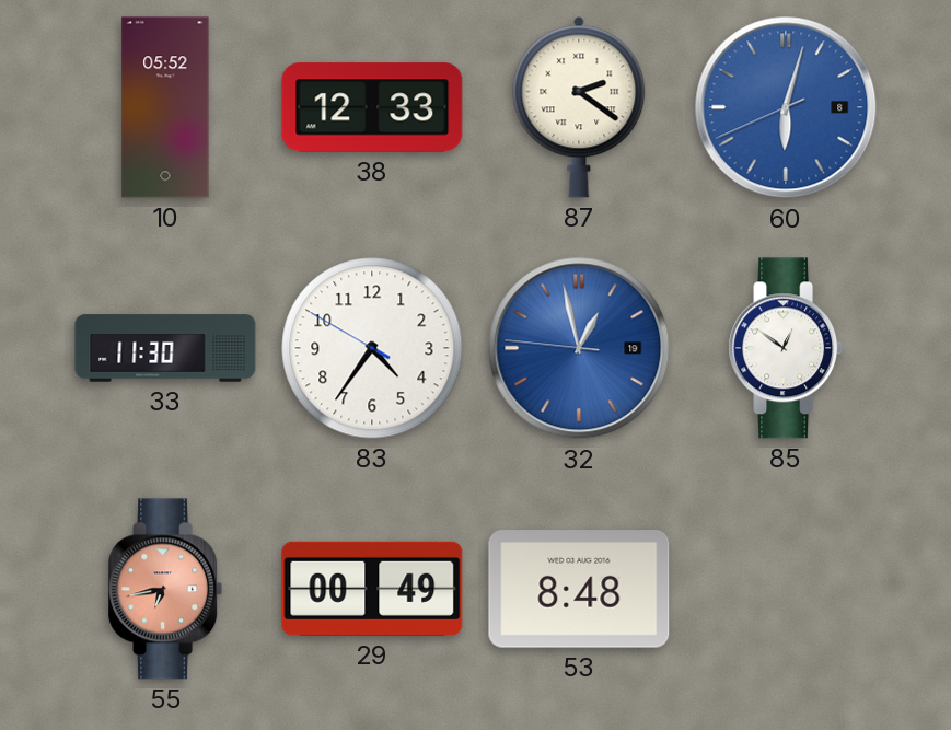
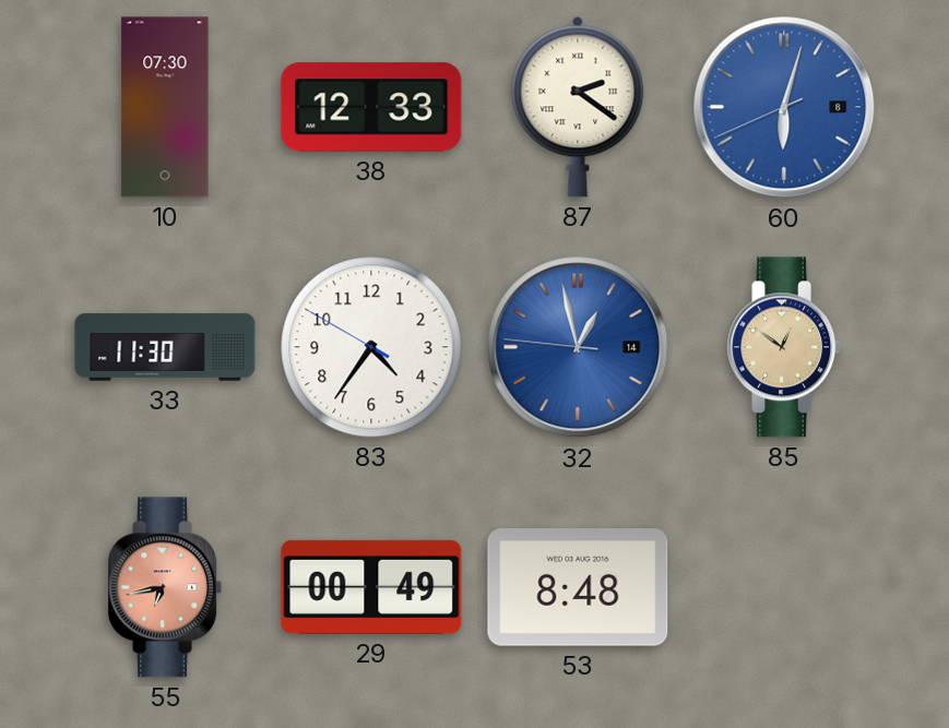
10: 05:52 -> 07:30 (165, 107)
32 date: 19 -> 14 (578, 347)
85 dial: white -> champagne (784, 347)
